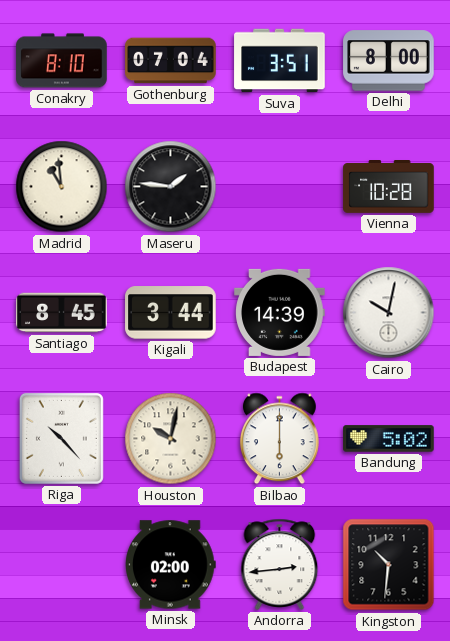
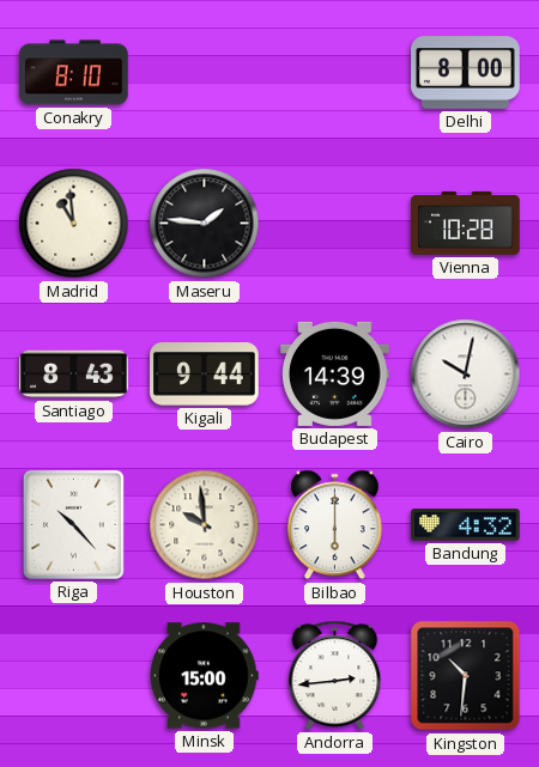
Gothenburg: 07:04 -> none (171, 61)
Suva: 3:51 -> none (280, 61)
Santiago: 8:45 -> 8:43 (74, 375)
Kigali: 3:44 -> 9:44 (205, 375)
Houston: 10:02 -> 9:59 (205, 525)
Bandung: 5:02 -> 4:32 (466, 525)
Minsk: 02:00 -> 15:00 (205, 676)
